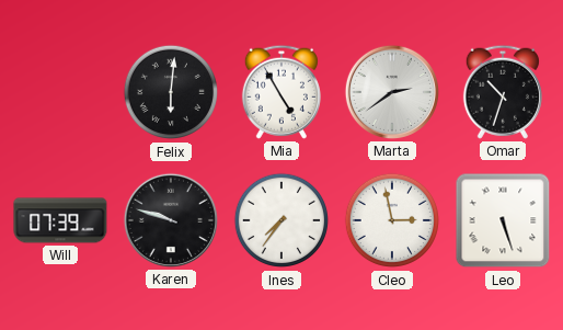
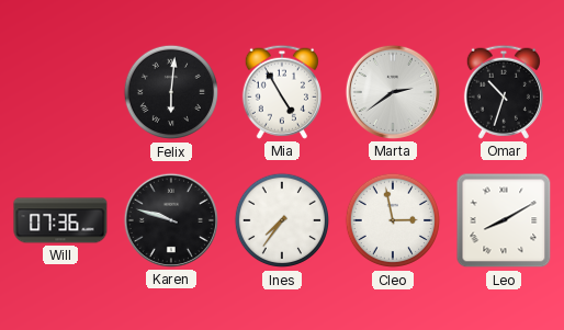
Will: 07:39 -> 07:36 (60, 220)
Leo: 5:27 -> 8:10 (504, 220)
